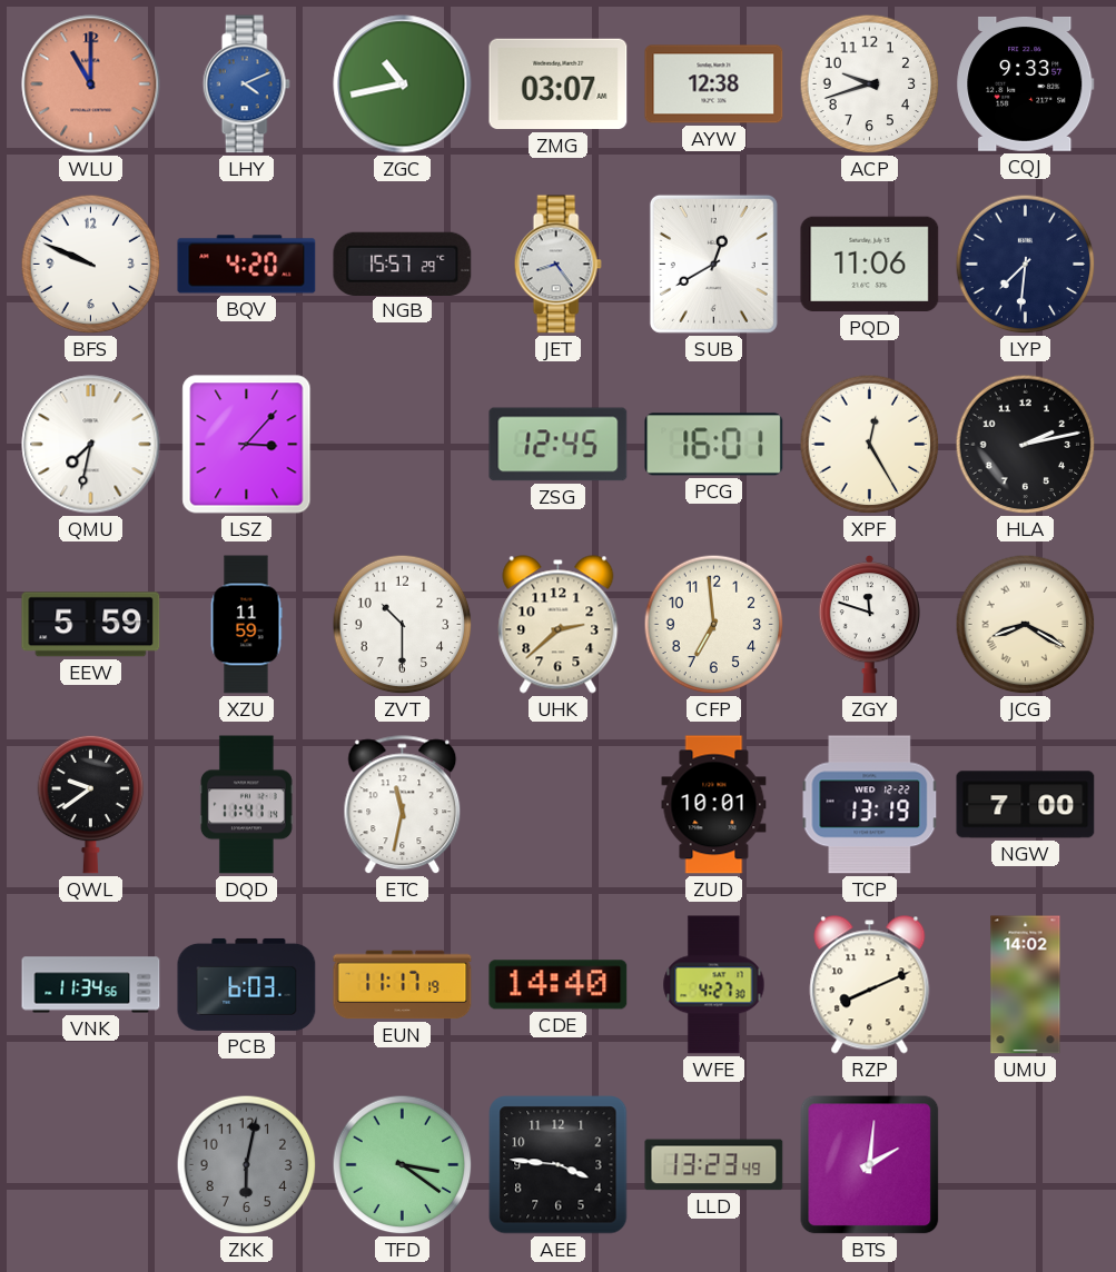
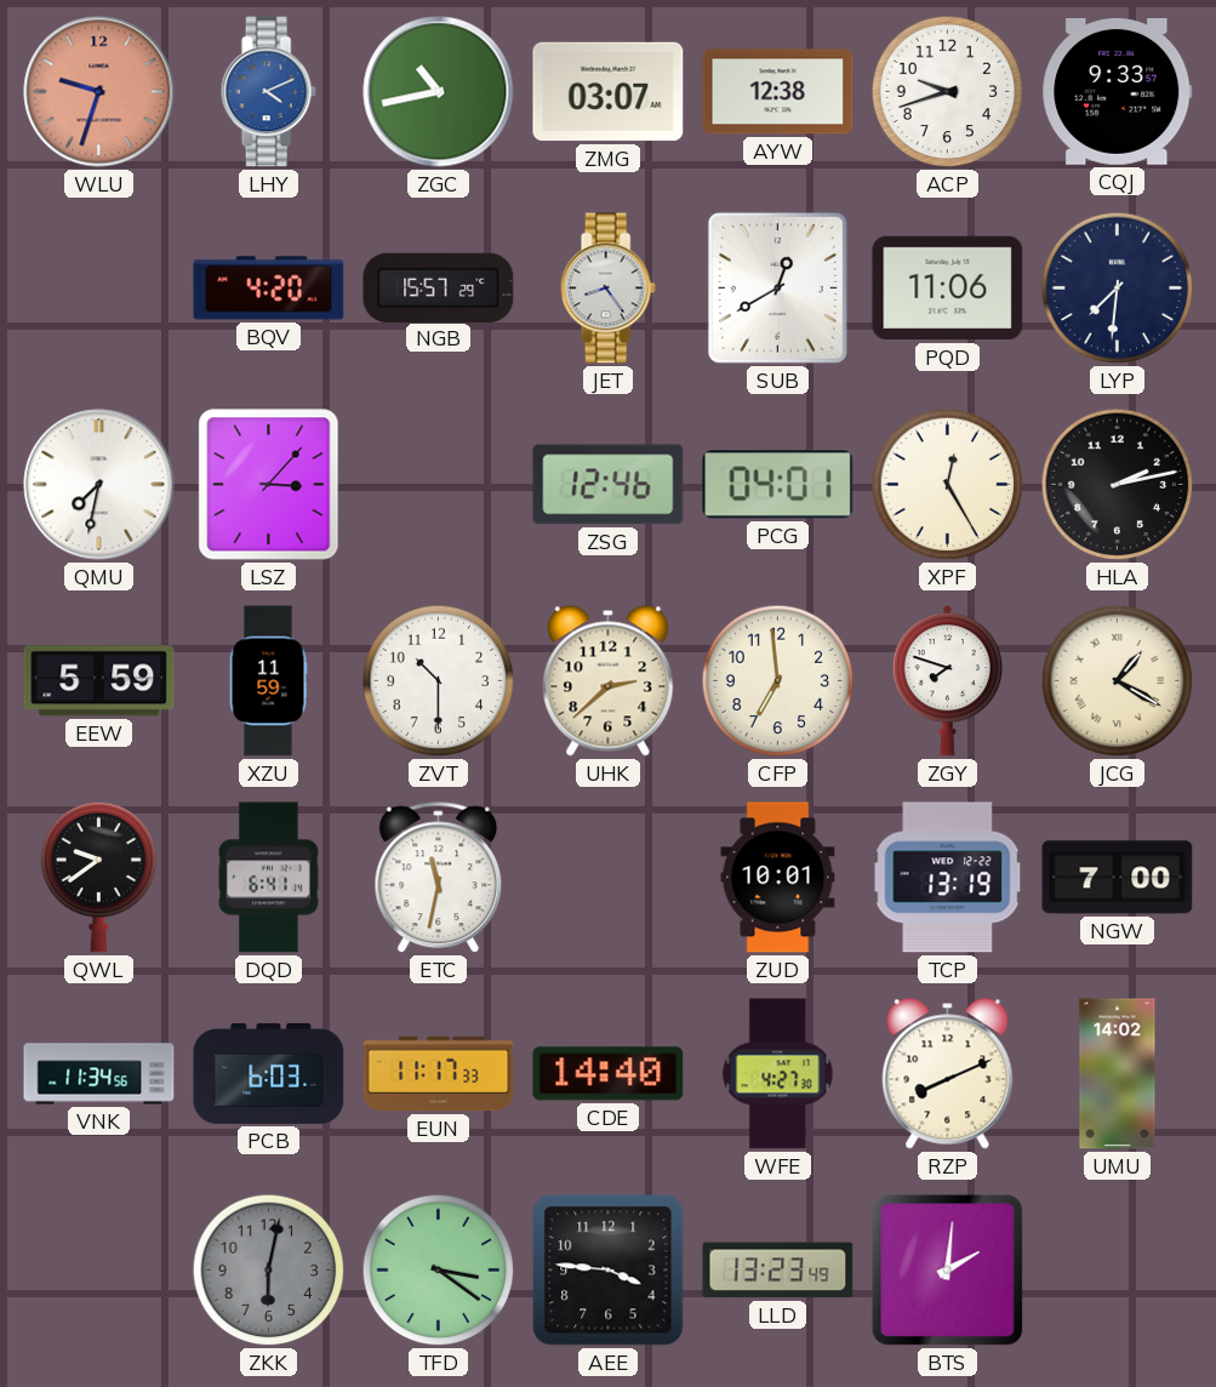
WLU: 11:00 -> 9:33 (99, 92)
BFS: 9:49 -> none (91, 265)
ZSG: 12:45 -> 12:46 (609, 485)
PCG: 16:01 -> 04:01 (778, 485)
ZGY: 11:48 -> 7:48 (947, 681)
JCG: 8:20 -> 1:20 (1118, 681)
DQD: 11:41 -> 6:41 (268, 878)
EUN: 11:17:19 -> 11:17:33 (439, 1074)
